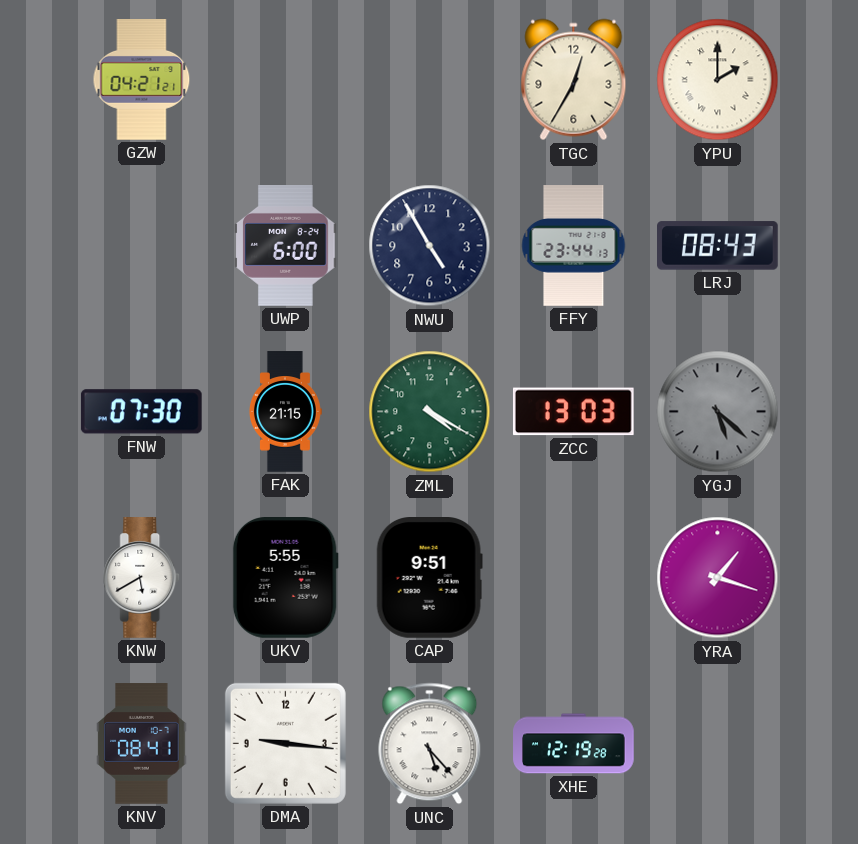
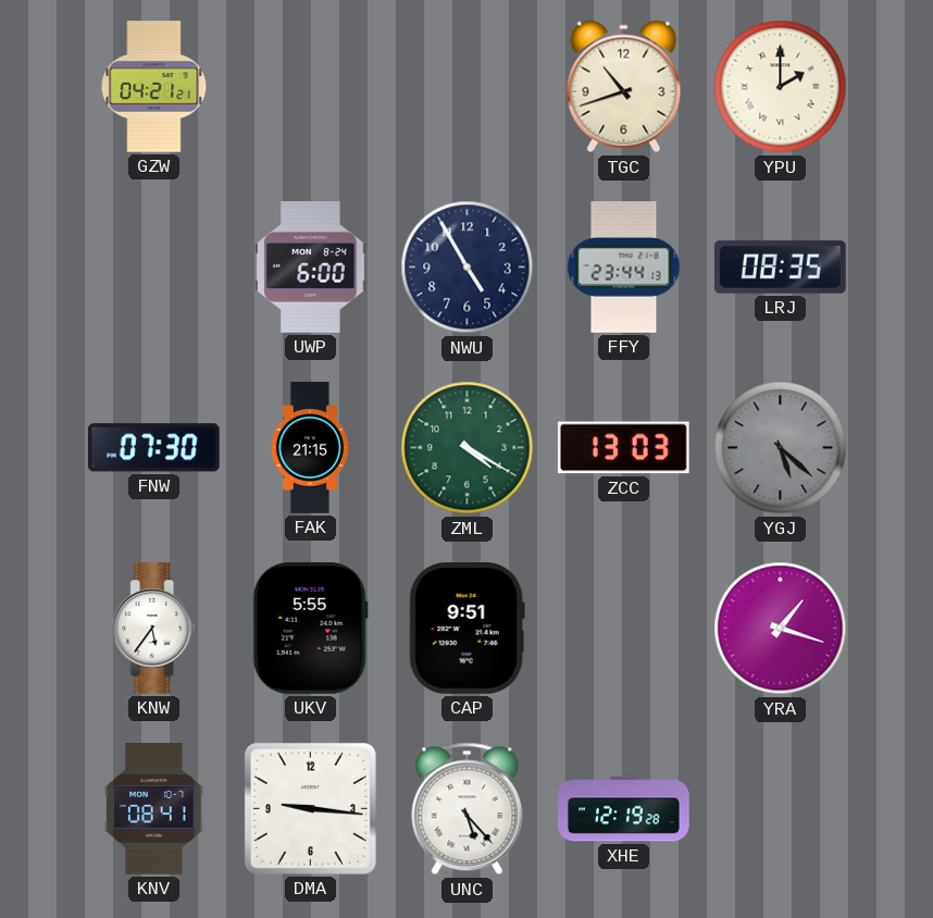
TGC: 12:35 -> 10:42 (624, 87)
LRJ: 08:43 -> 08:35 (781, 268)
KNW: 5:40 -> 5:36 (154, 629)
